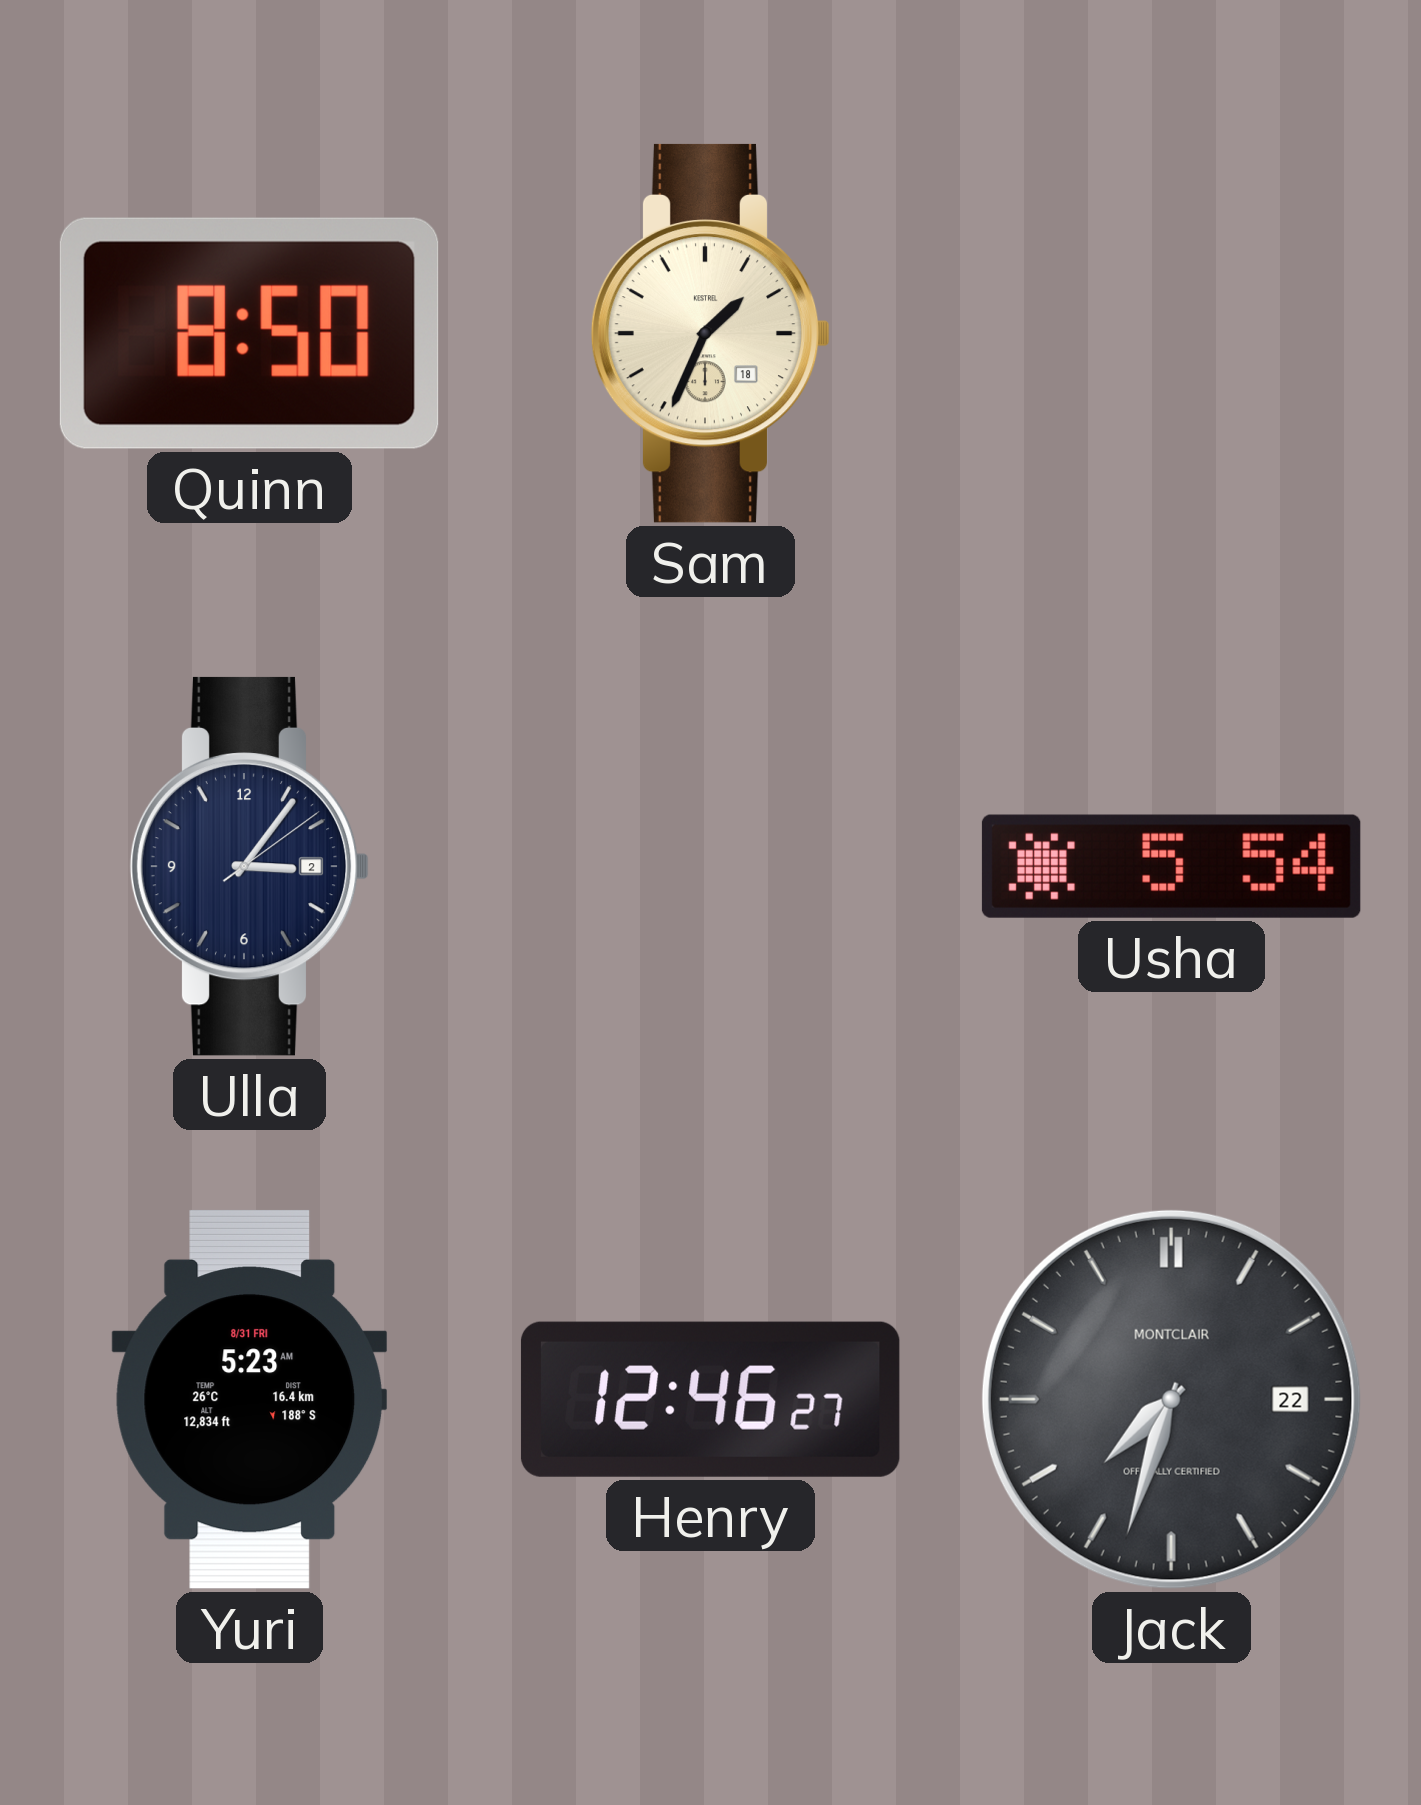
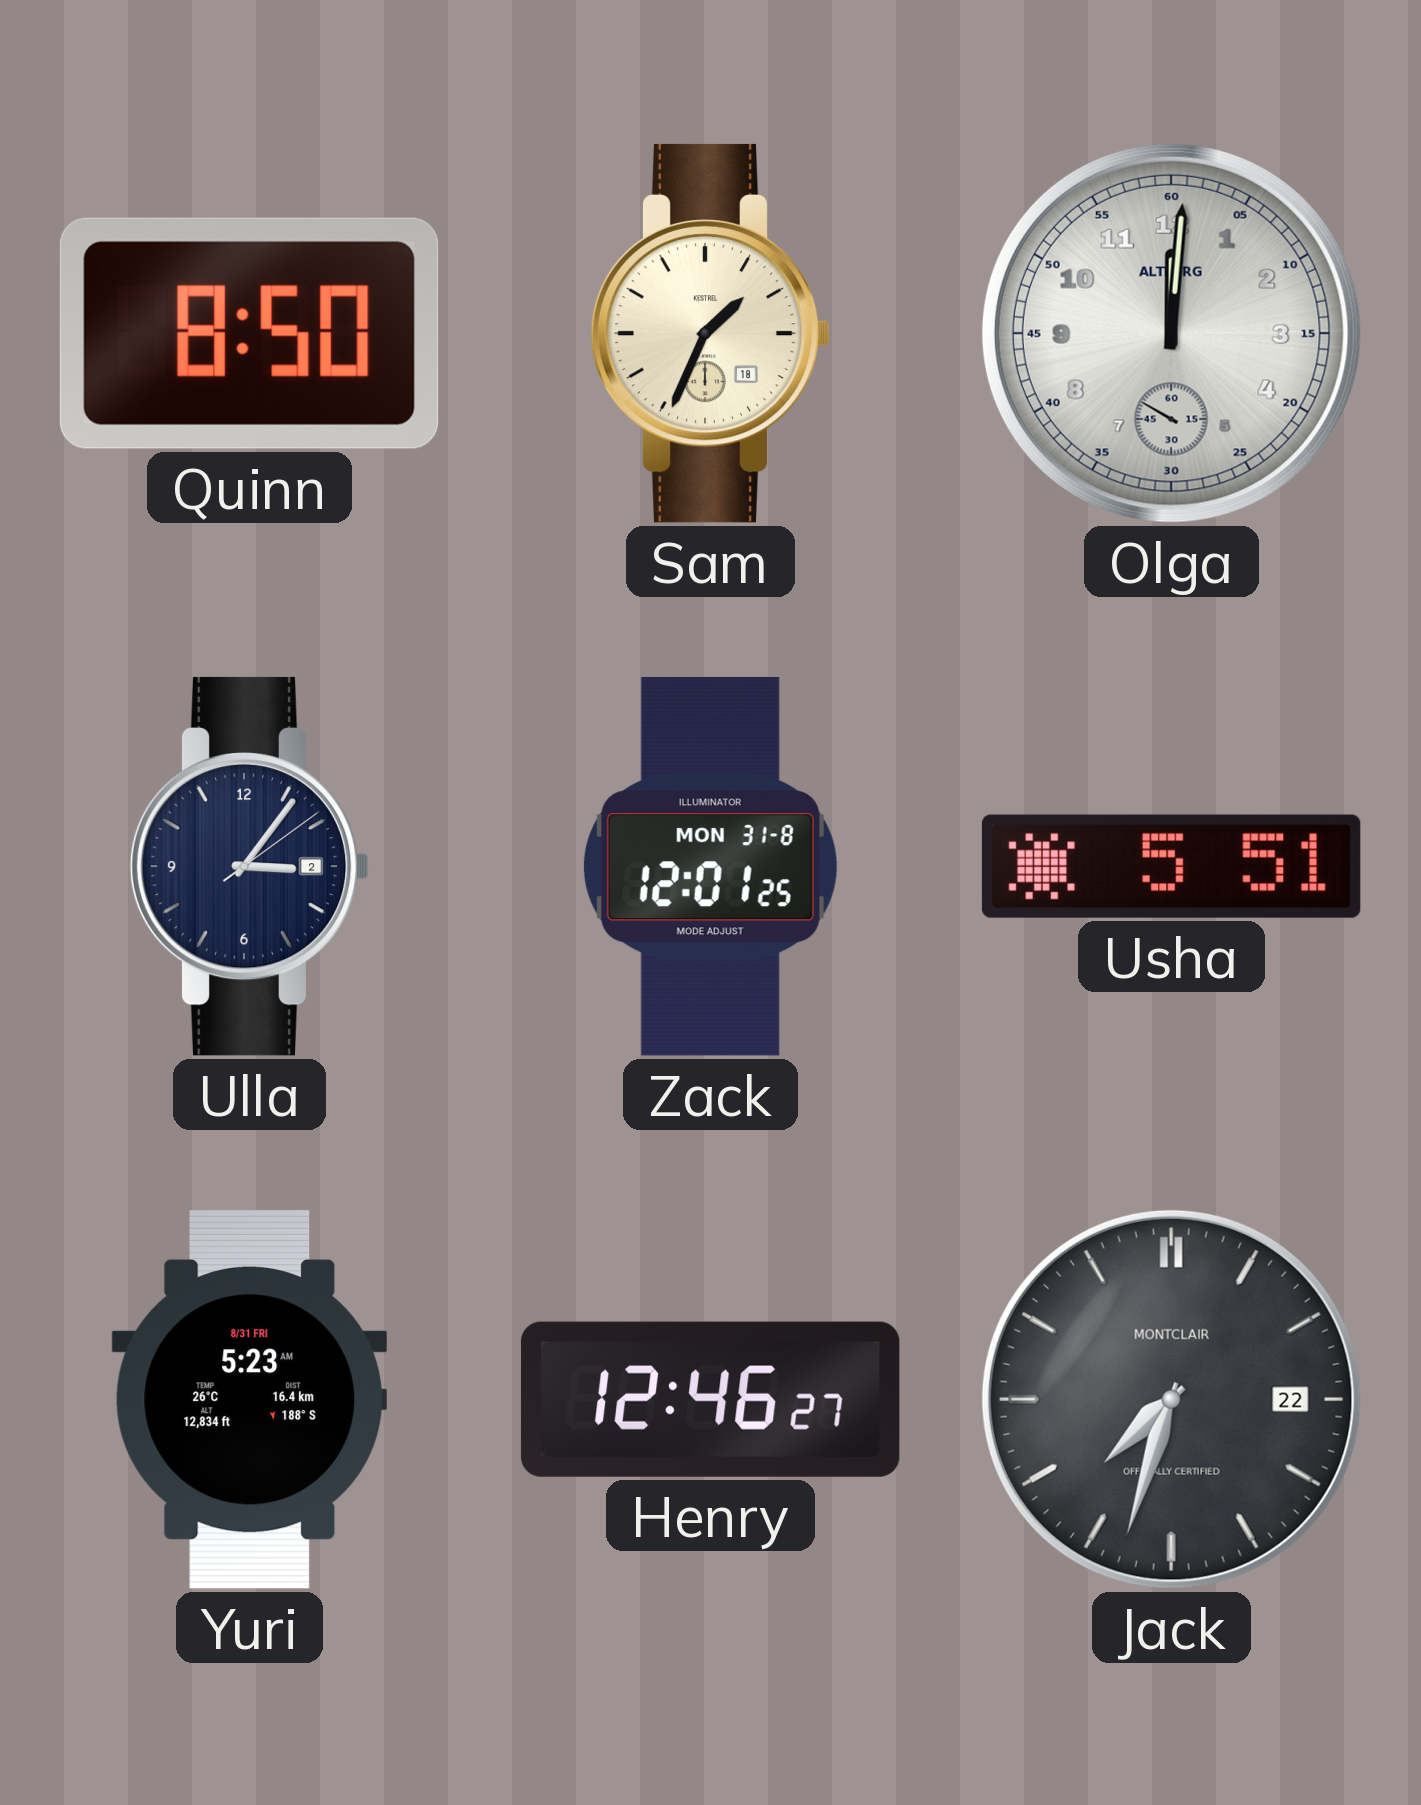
Olga: none -> 12:00 (1171, 333)
Zack: none -> 12:01 (710, 866)
Usha: 5:54 -> 5:51 (1171, 866)
